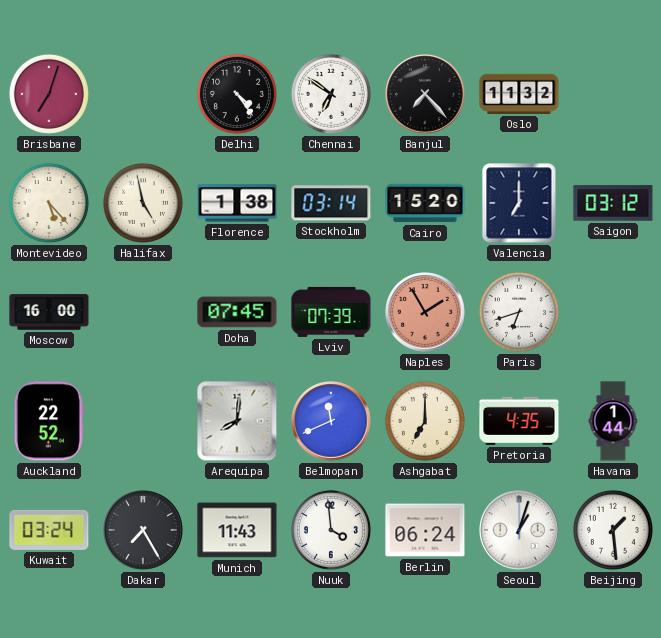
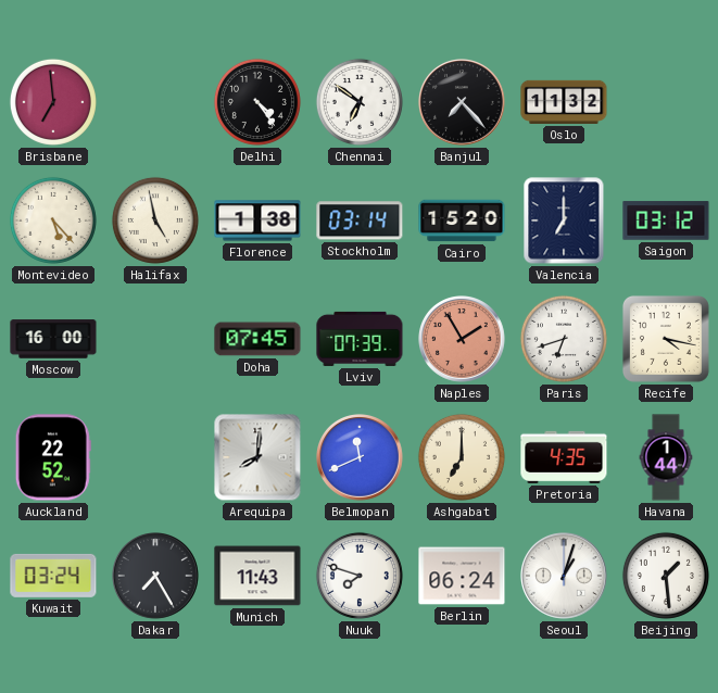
Brisbane: 7:03 -> 6:59 (53, 102)
Recife: none -> 4:17 (666, 339)
Nuuk: 3:59 -> 7:48 (360, 576)
